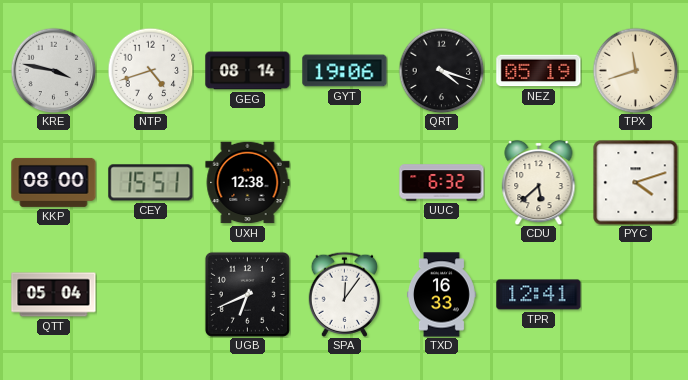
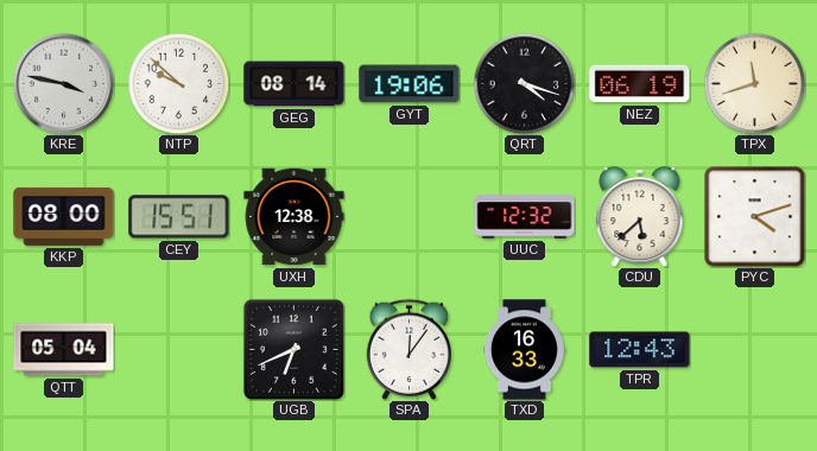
NTP: 4:42 -> 9:52 (178, 83)
NEZ: 05:19 -> 06:19 (640, 84)
UUC: 6:32 -> 12:32 (525, 217)
TPR: 12:41 -> 12:43 (640, 350)
